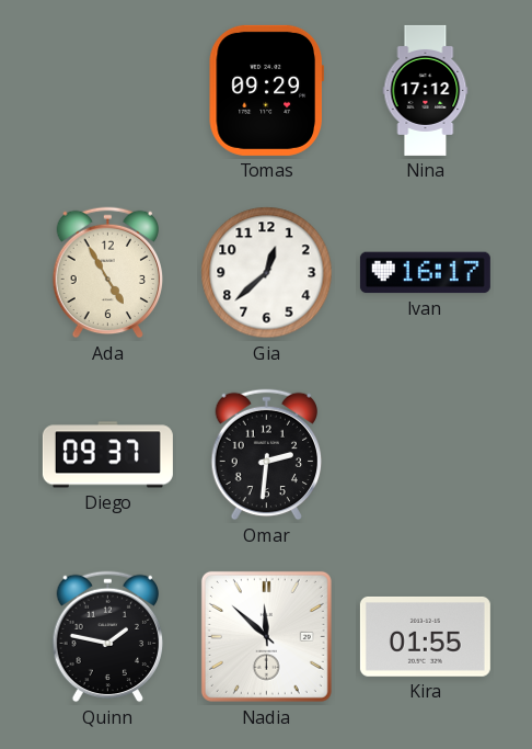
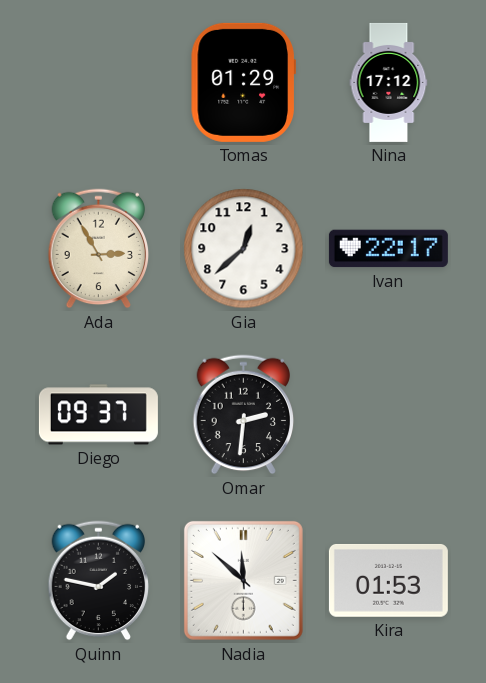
Tomas: 09:29 -> 01:29 (243, 82)
Ada: 4:55 -> 2:55 (99, 249)
Ivan: 16:17 -> 22:17 (388, 249)
Kira: 01:55 -> 01:53 (388, 581)
